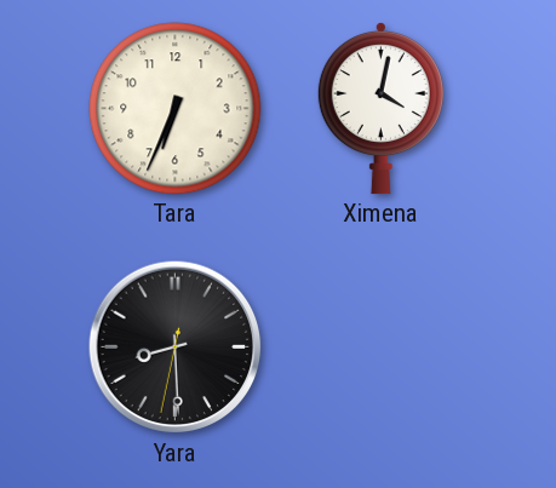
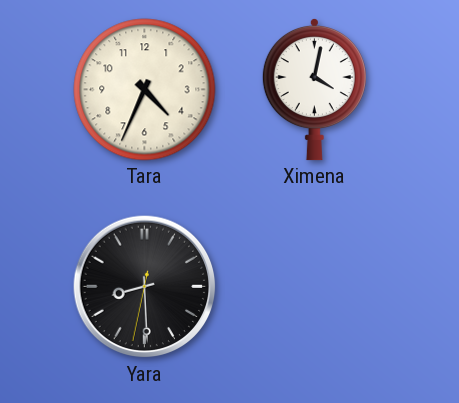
Tara: 6:34 -> 4:34 (145, 90)
